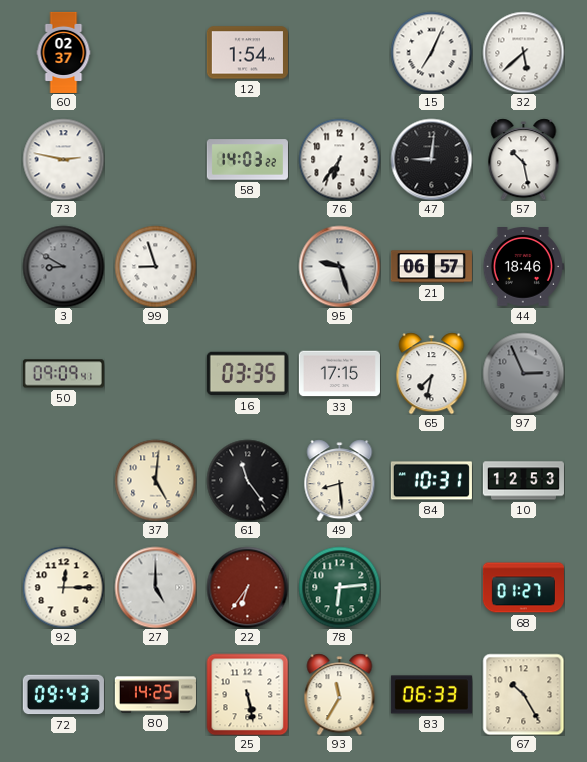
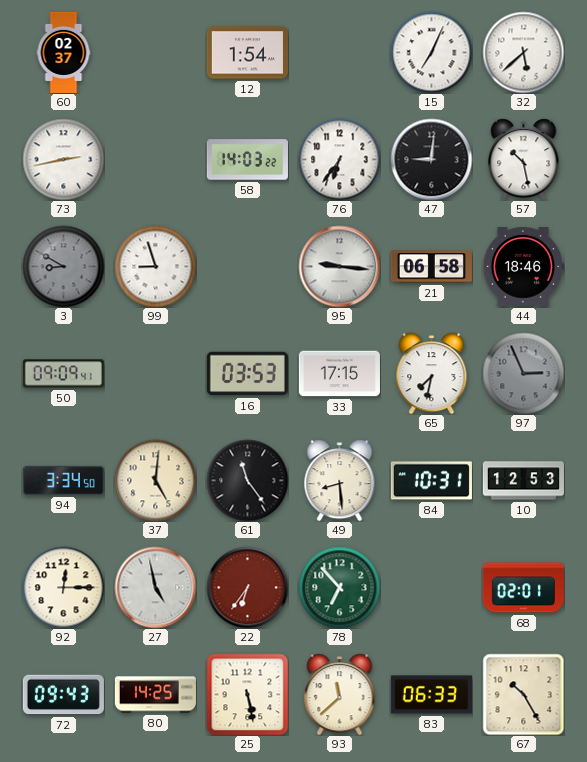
73: 2:47 -> 2:43 (63, 159)
95: 9:27 -> 9:16 (339, 266)
21: 06:57 -> 06:58 (431, 267)
16: 03:35 -> 03:53 (247, 374)
94: none -> 3:34 (63, 480)
27: 5:00 -> 4:58 (155, 587)
78: 6:14 -> 6:53 (339, 587)
68: 01:27 -> 02:01 (523, 588)
93: 11:35 -> 11:38 (340, 694)
